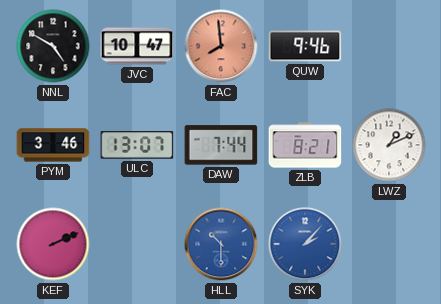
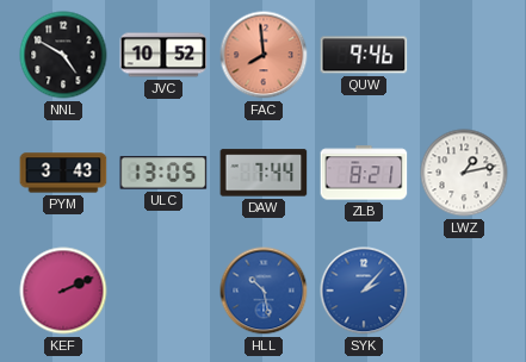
JVC: 10:47 -> 10:52 (163, 55)
PYM: 3:46 -> 3:43 (63, 173)
ULC: 13:07 -> 13:05 (163, 173)
LWZ: 1:11 -> 1:13 (464, 173)
HLL: 10:30 -> 10:28 (264, 291)
